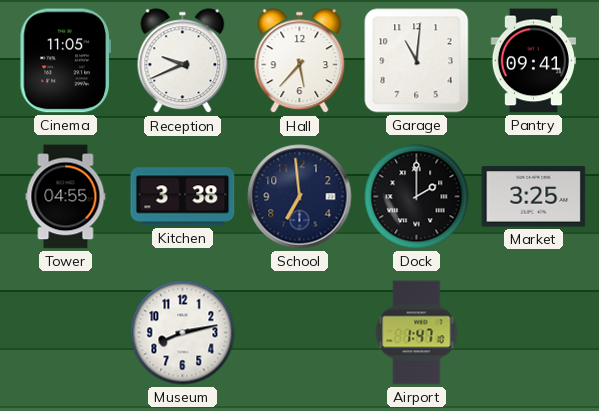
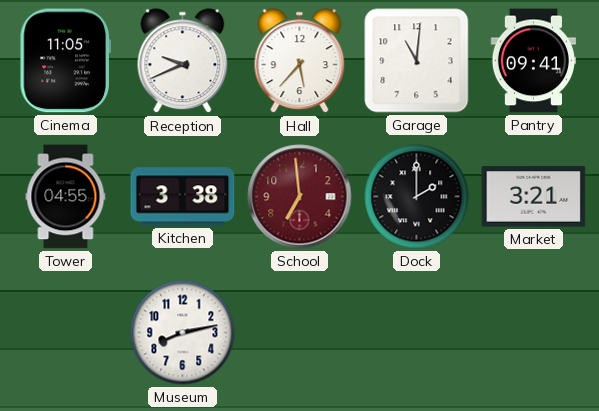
School dial: navy -> burgundy (300, 197)
Market: 3:25 -> 3:21 (534, 197)
Airport: 1:47 -> none (417, 333)
